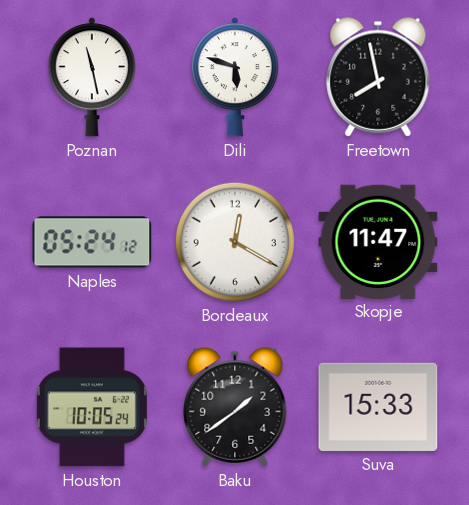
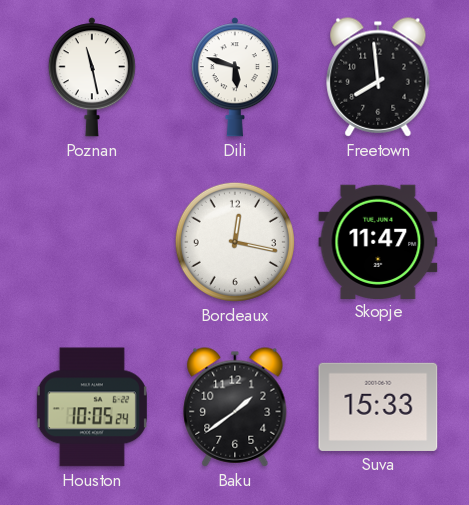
Freetown: 7:58 -> 7:59 (378, 77)
Naples: 05:24 -> none (92, 242)
Bordeaux: 12:20 -> 12:17 (235, 242)
